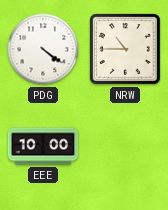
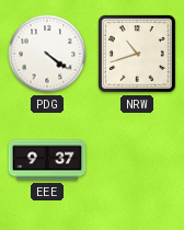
NRW: 10:45 -> 10:42 (137, 54)
EEE: 10:00 -> 9:37 (47, 160)
